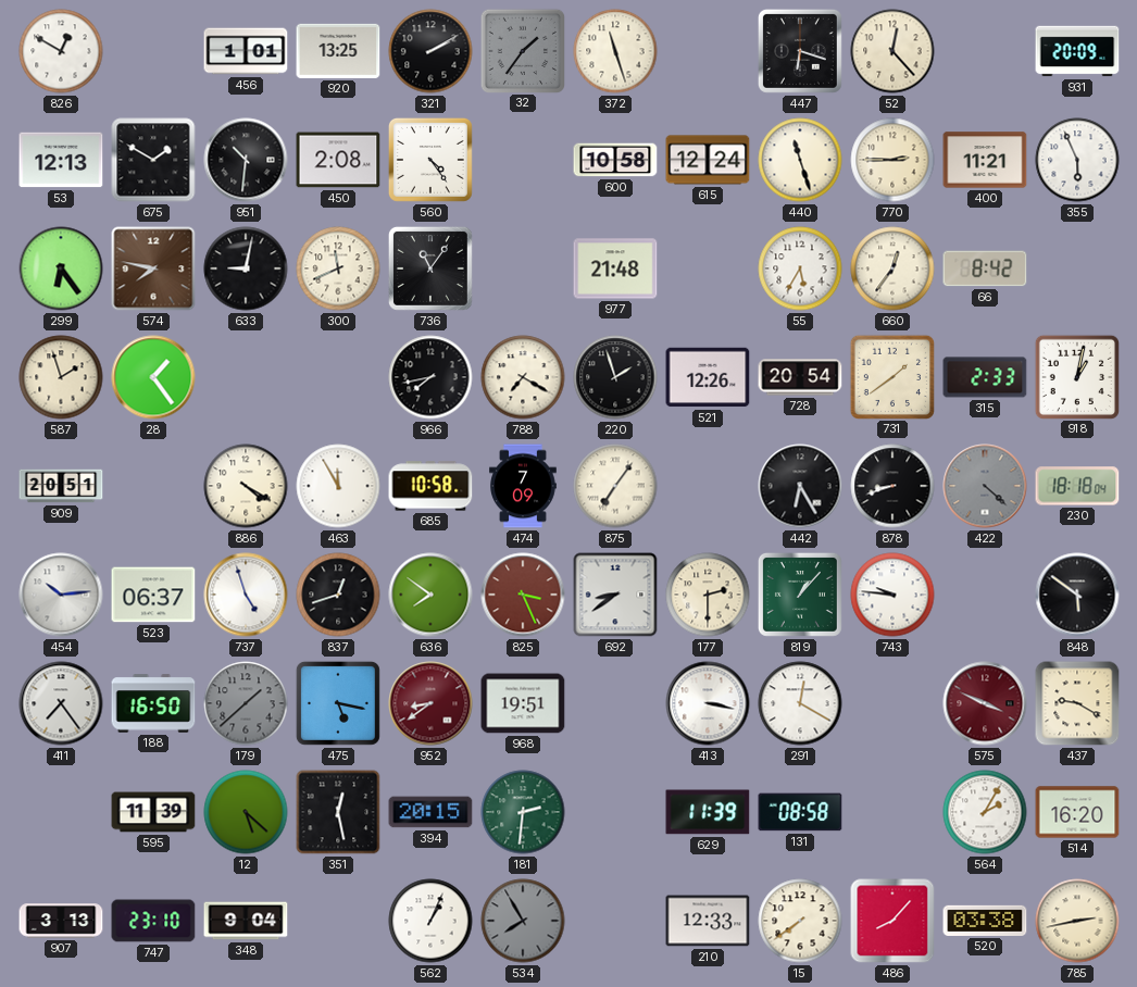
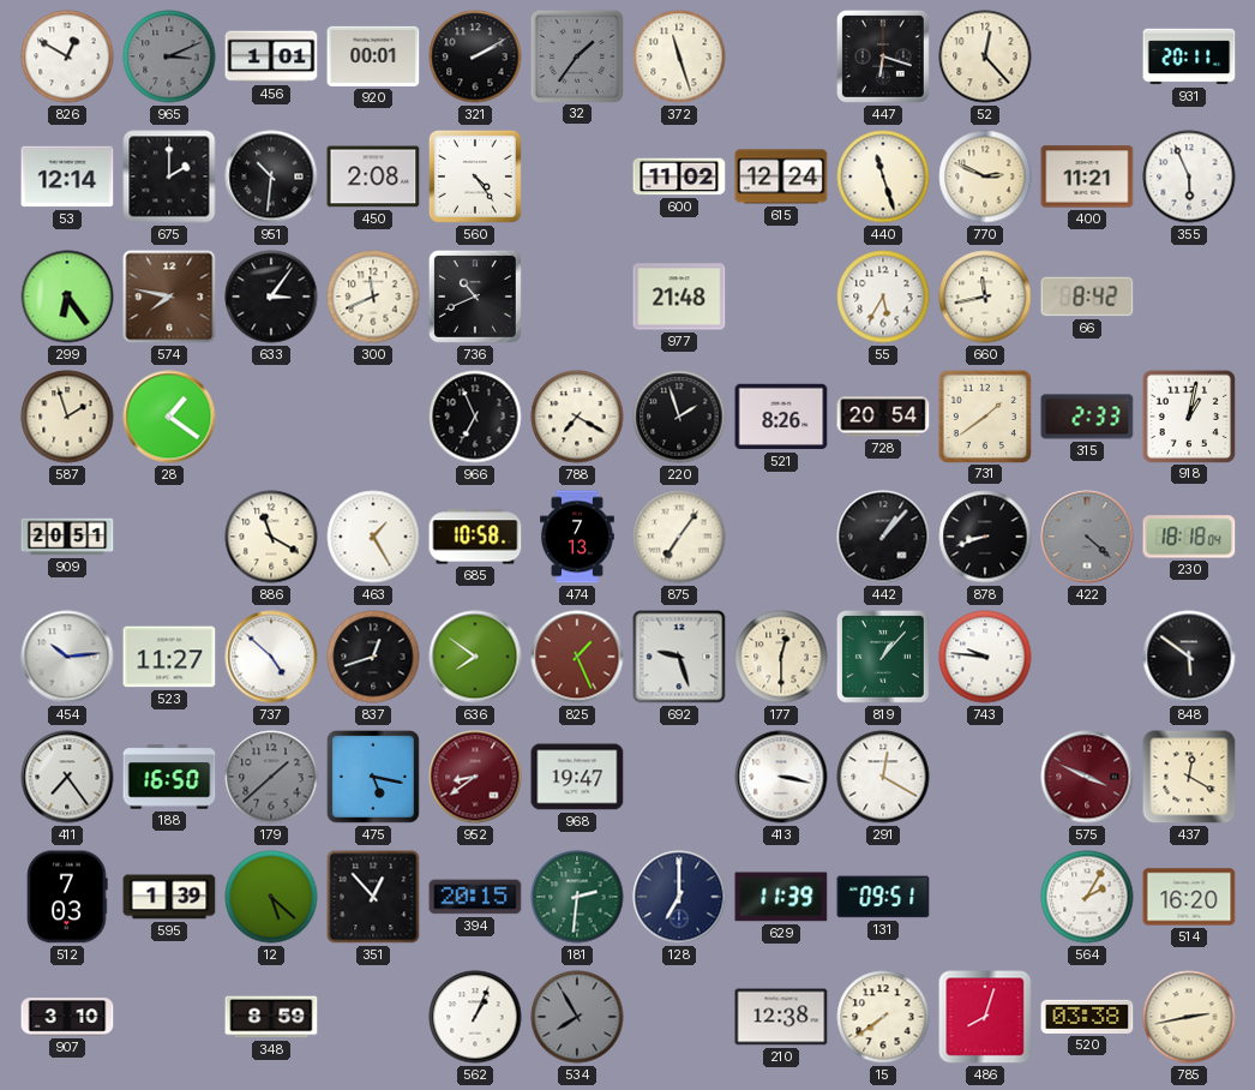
965: none -> 3:11 (169, 56)
920: 13:25 -> 00:01 (373, 56)
931: 20:09 -> 20:11 (1189, 56)
53: 12:13 -> 12:14 (67, 176)
675: 1:50 -> 2:00 (169, 176)
600: 10:58 -> 11:02 (679, 176)
770: 2:45 -> 2:49 (985, 176)
633: 9:02 -> 3:06 (271, 297)
736: 11:06 -> 10:41 (475, 297)
660: 12:36 -> 11:43 (985, 297)
28: 1:24 -> 1:21 (169, 417)
966: 7:43 -> 6:56 (475, 417)
521: 12:26 -> 8:26 (781, 417)
886: 4:20 -> 11:20 (271, 537)
463: 11:55 -> 1:25 (373, 537)
474: 7:09 -> 7:13 (577, 537)
442: 6:25 -> 1:07 (883, 537)
523: 06:37 -> 11:27 (169, 657)
737: 4:57 -> 4:52 (271, 657)
825: 3:26 -> 1:26 (577, 657)
692: 8:39 -> 9:27 (679, 657)
177: 2:30 -> 12:30 (781, 657)
968: 19:51 -> 19:47 (577, 777)
437: 9:20 -> 12:20 (1189, 777)
512: none -> 7:03 (67, 897)
595: 11:39 -> 1:39 (169, 897)
351: 12:28 -> 12:53 (373, 897)
128: none -> 7:00 (679, 897)
131: 08:58 -> 09:51 (883, 897)
907: 3:13 -> 3:10 (67, 1017)
747: 23:10 -> none (153, 921)
348: 9:04 -> 8:59 (271, 1017)
210: 12:33 -> 12:38 (781, 1017)
486: 8:07 -> 8:03 (985, 1017)
